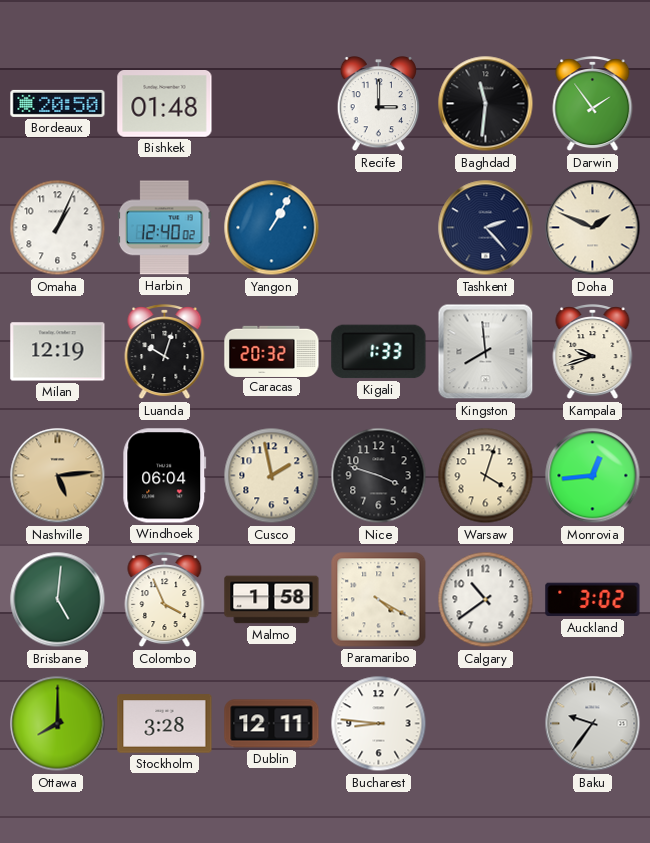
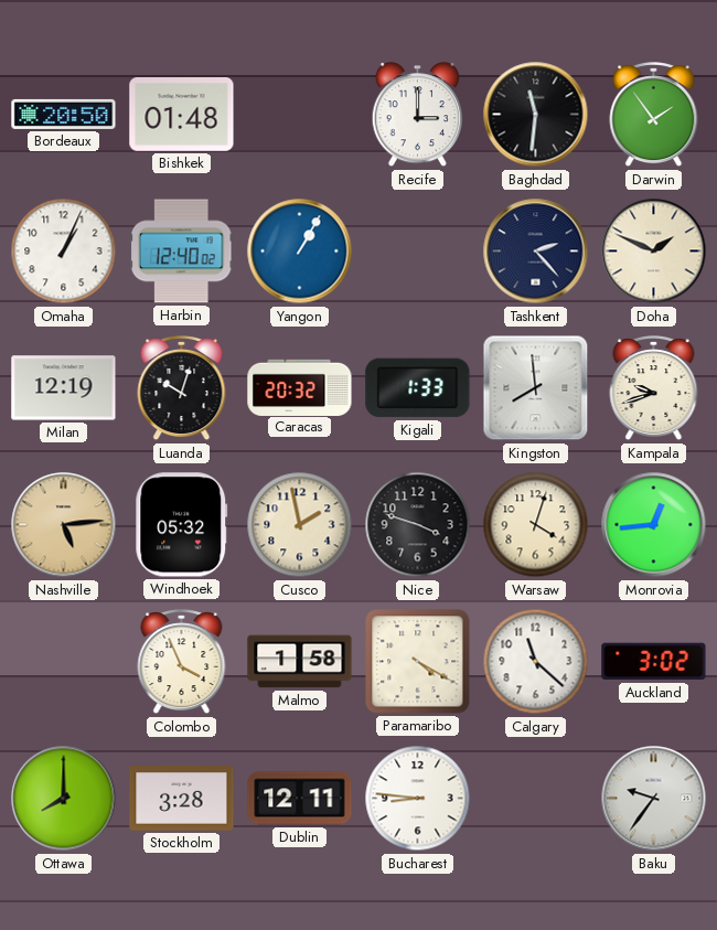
Windhoek: 06:04 -> 05:32 (182, 525)
Brisbane: 5:01 -> none (58, 600)
Calgary: 10:39 -> 11:22 (536, 662)
